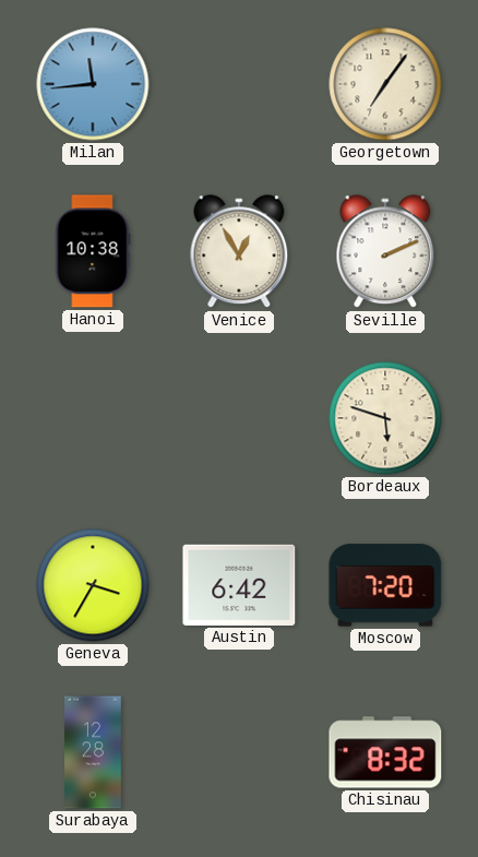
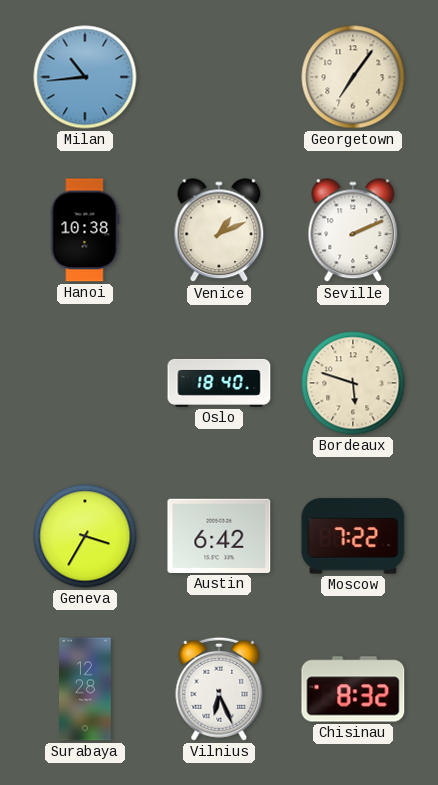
Milan: 11:44 -> 10:44 (85, 77)
Venice: 12:55 -> 1:11 (219, 231)
Oslo: none -> 18:40 (219, 383)
Moscow: 7:20 -> 7:22 (353, 536)
Vilnius: none -> 6:26 (219, 689)
